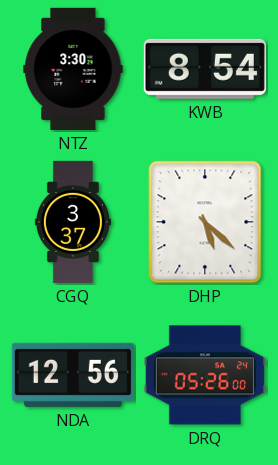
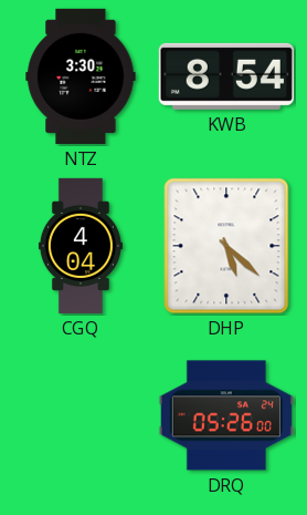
CGQ: 3:37 -> 4:04 (81, 246)
NDA: 12:56 -> none (73, 375)
